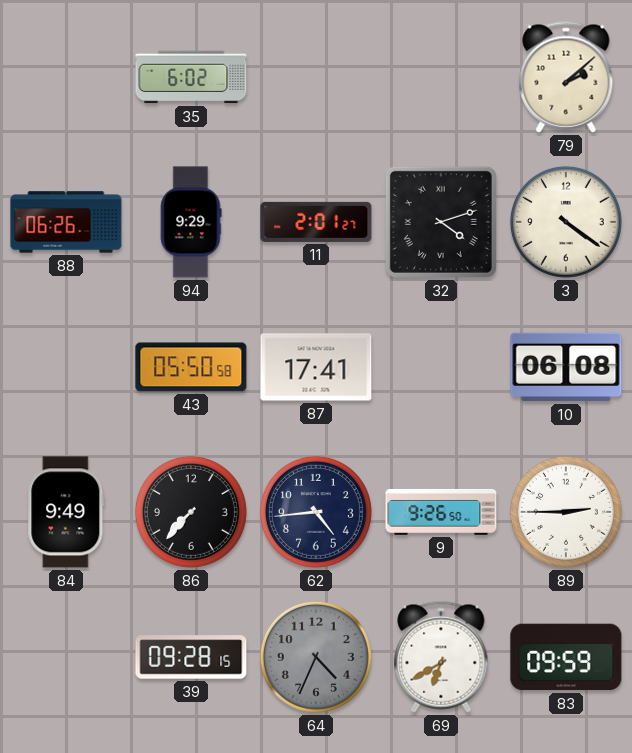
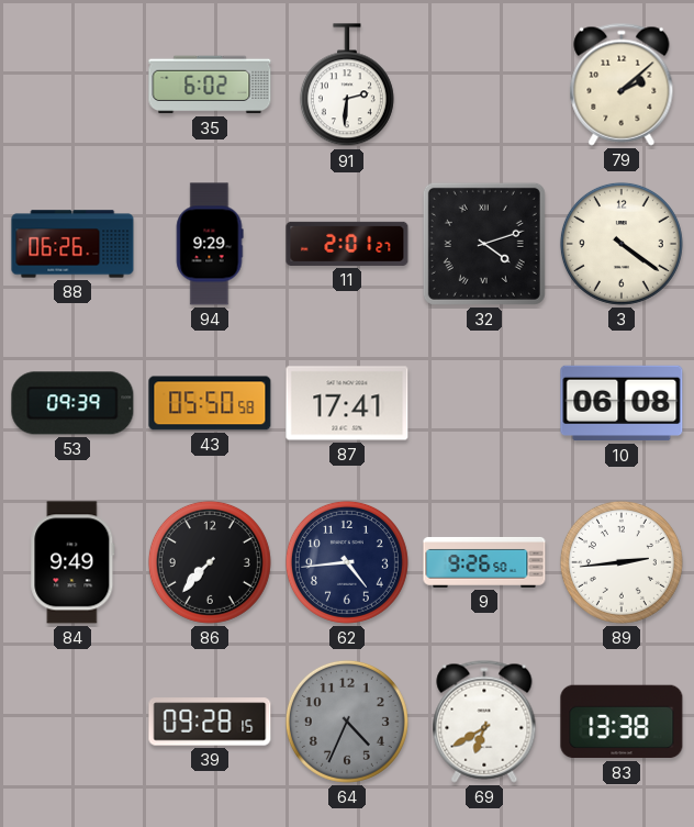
91: none -> 2:31 (347, 86)
53: none -> 09:39 (72, 403)
89: 2:45 -> 2:44 (622, 562)
83: 09:59 -> 13:38 (622, 722)
